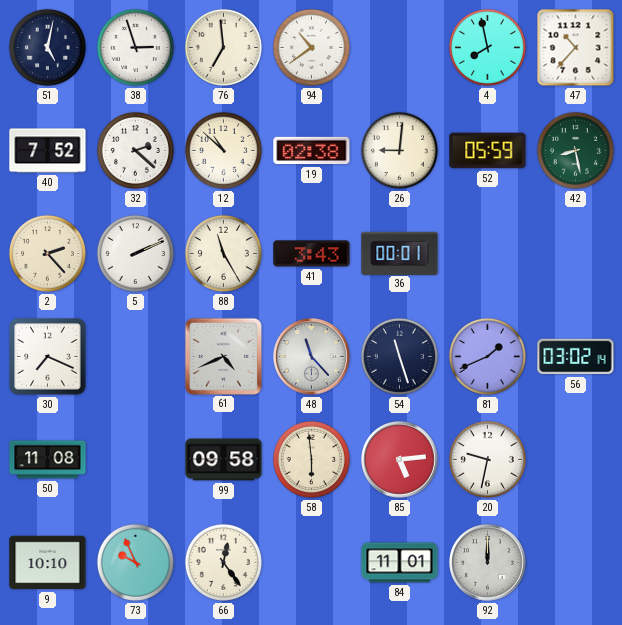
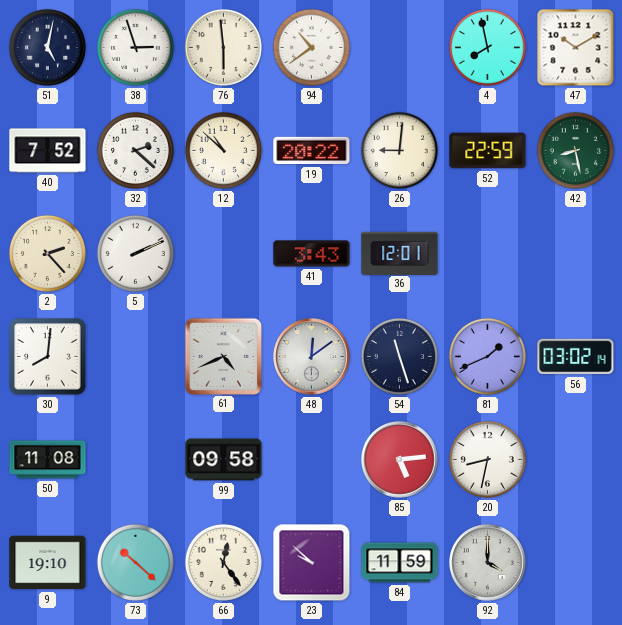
76: 6:59 -> 5:59 (223, 47)
47: 10:37 -> 10:10 (576, 48)
19: 02:38 -> 20:22 (312, 151)
52: 05:59 -> 22:59 (488, 151)
88: 11:25 -> none (223, 253)
36: 00:01 -> 12:01 (400, 253)
30: 7:19 -> 8:01 (48, 357)
48: 11:23 -> 12:09 (312, 357)
58: 5:59 -> none (311, 459)
20: 9:32 -> 8:32 (487, 459)
9: 10:10 -> 19:10 (48, 563)
73: 9:56 -> 10:22 (135, 562)
23: none -> 9:52 (312, 563)
84: 11:01 -> 11:59 (400, 563)
92: 12:00 -> 4:00 (488, 563)
